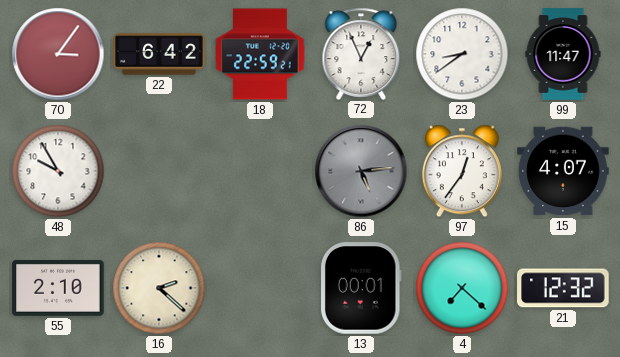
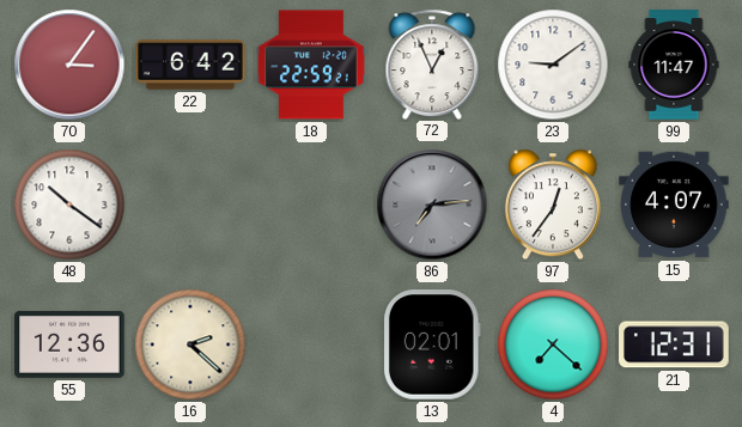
23: 8:39 -> 9:09 (553, 65)
48: 9:55 -> 10:21 (69, 205)
86: 5:14 -> 7:14 (432, 205)
55: 2:10 -> 12:36 (69, 344)
13: 00:01 -> 02:01 (432, 344)
21: 12:32 -> 12:31 (674, 344)
